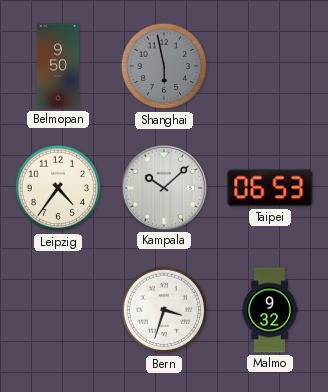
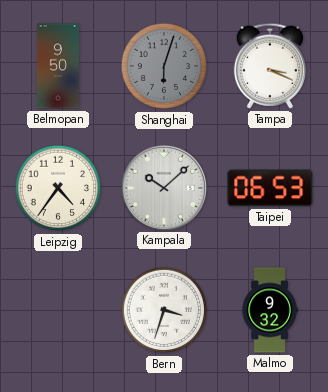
Shanghai: 5:58 -> 6:03 (164, 66)
Tampa: none -> 3:19 (270, 66)
